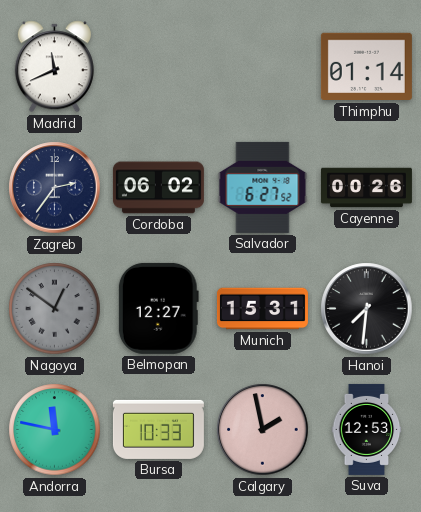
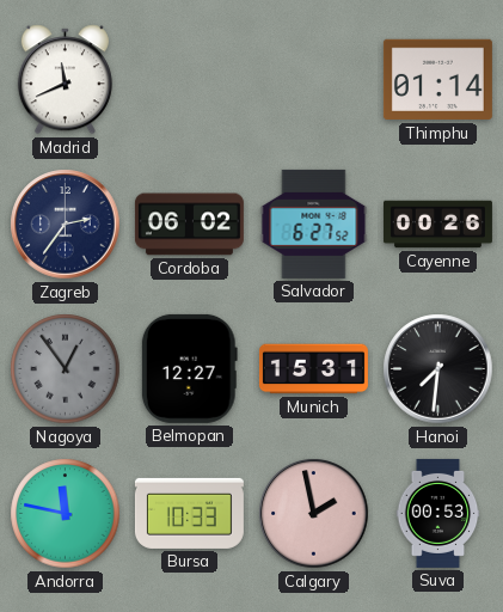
Nagoya: 12:51 -> 12:54 (66, 369)
Suva: 12:53 -> 00:53 (438, 513)
